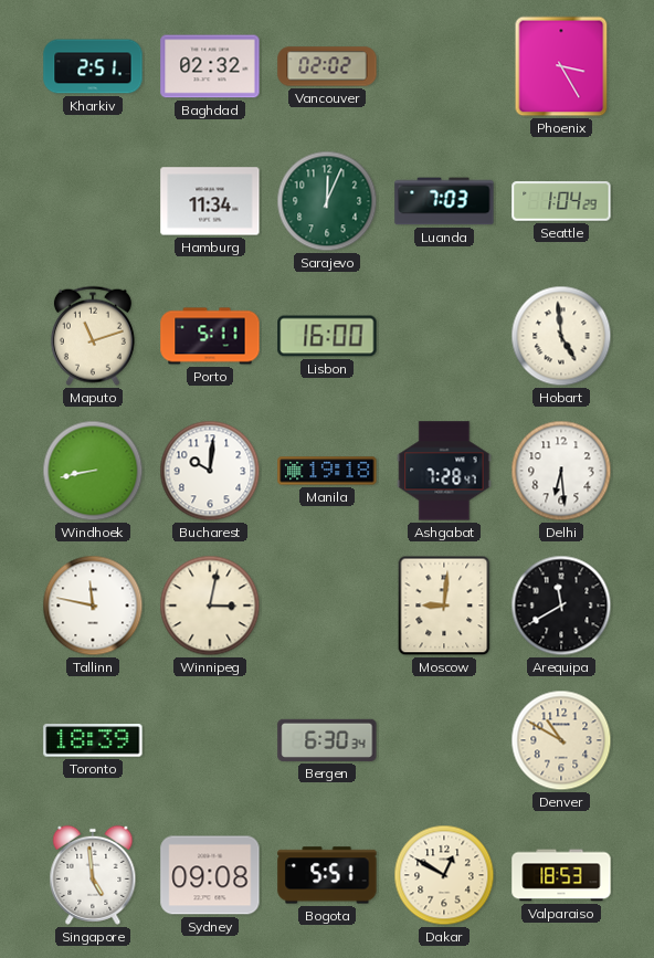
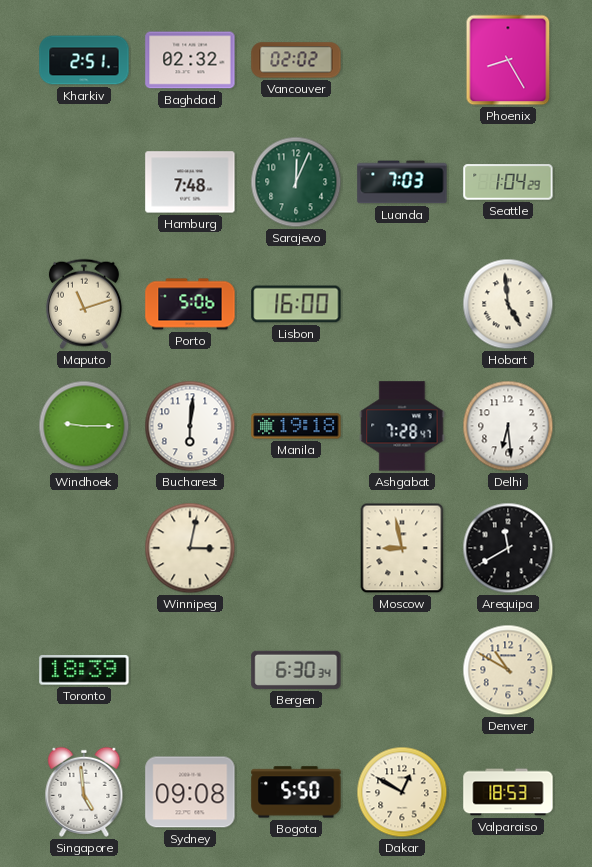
Phoenix: 3:25 -> 8:25 (508, 60)
Hamburg: 11:34 -> 7:48 (190, 182)
Porto: 5:11 -> 5:06 (190, 304)
Windhoek: 8:43 -> 9:15 (84, 426)
Bucharest: 10:01 -> 6:01 (190, 426)
Tallinn: 11:47 -> none (93, 606)
Moscow: 9:01 -> 8:58 (402, 548)
Bogota: 5:51 -> 5:50 (296, 792)
